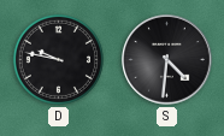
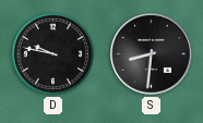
S: 4:31 -> 8:31 (152, 54)
